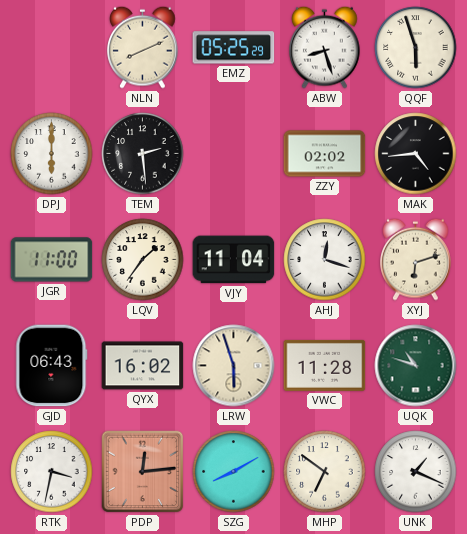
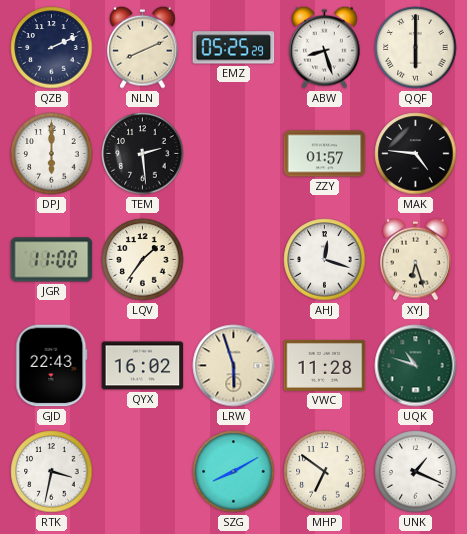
QZB: none -> 2:11 (52, 48)
QQF: 5:57 -> 6:00 (416, 48)
ZZY: 02:02 -> 01:57 (325, 154)
MAK: 4:44 -> 4:46 (416, 154)
VJY: 11:04 -> none (234, 260)
XYJ: 6:12 -> 6:27 (416, 259)
GJD: 06:43 -> 22:43 (52, 366)
PDP: 12:14 -> none (143, 472)
